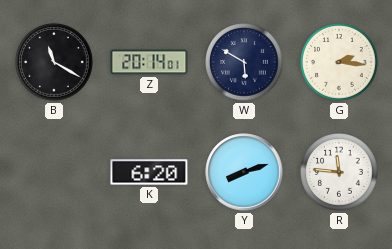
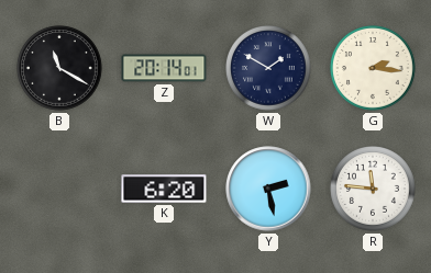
W: 5:50 -> 1:50 (269, 69)
Y: 8:12 -> 2:28 (268, 189)
